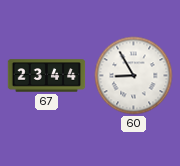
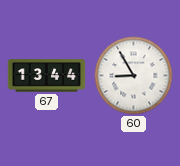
67: 23:44 -> 13:44 (47, 76)
